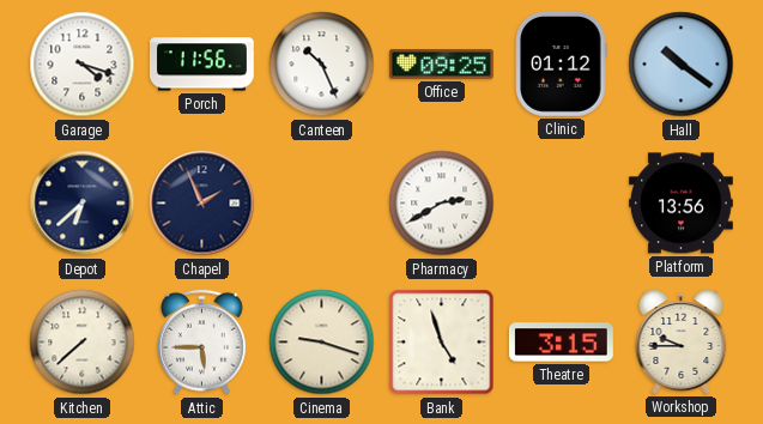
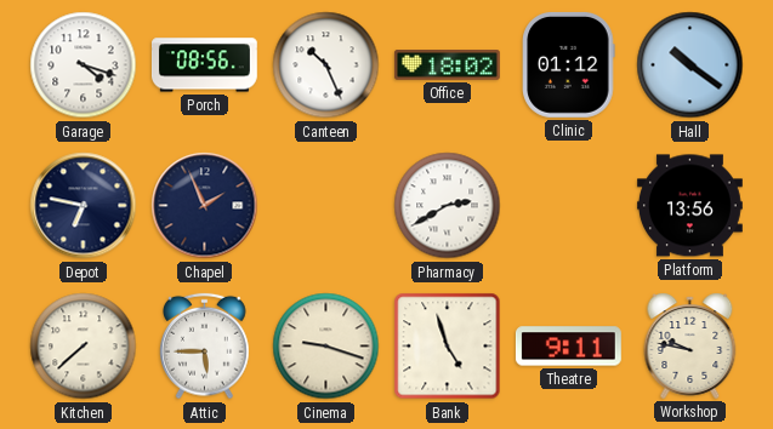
Porch: 11:56 -> 08:56 (204, 65)
Office: 09:25 -> 18:02 (448, 65)
Depot: 6:38 -> 6:47 (84, 206)
Theatre: 3:15 -> 9:11 (568, 347)
Workshop: 9:45 -> 9:47 (690, 345)
